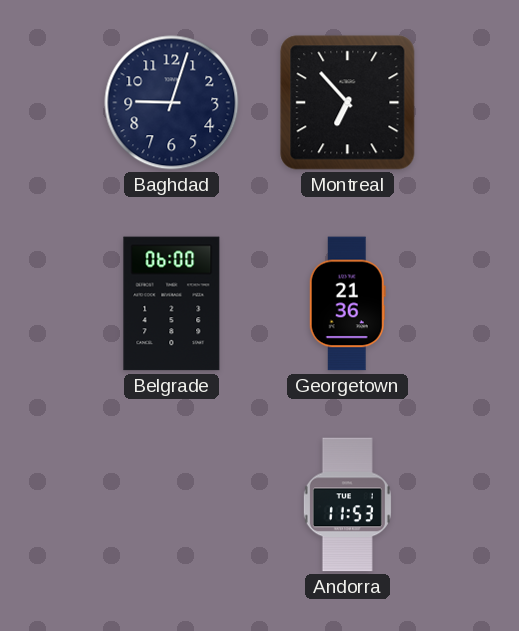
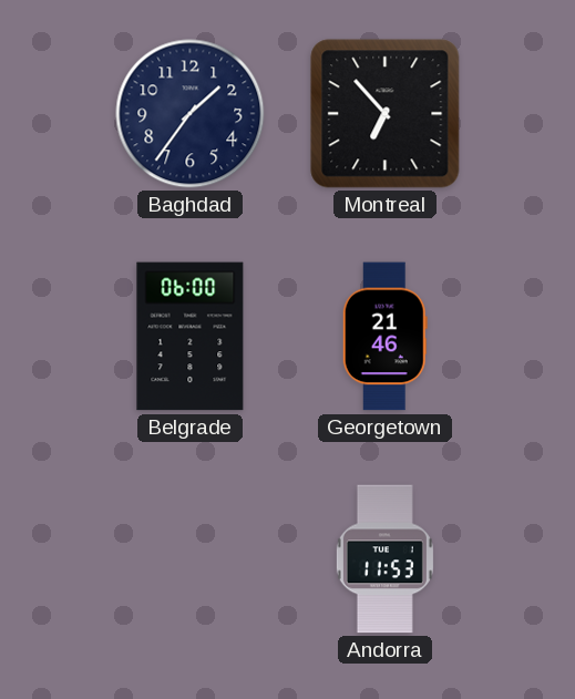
Baghdad: 9:03 -> 1:36 (191, 114)
Georgetown: 21:36 -> 21:46 (384, 337)
